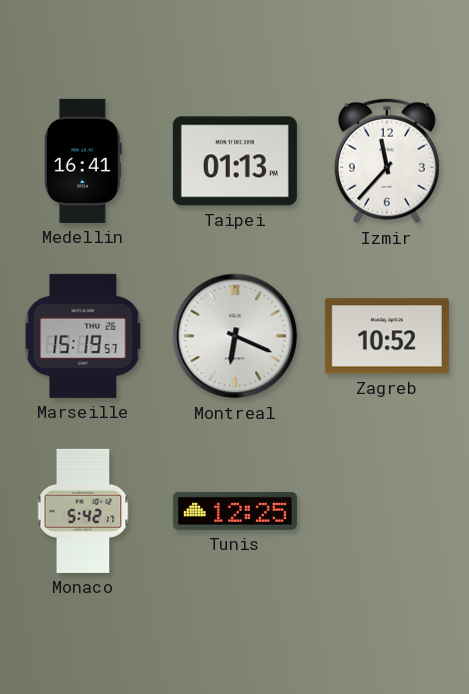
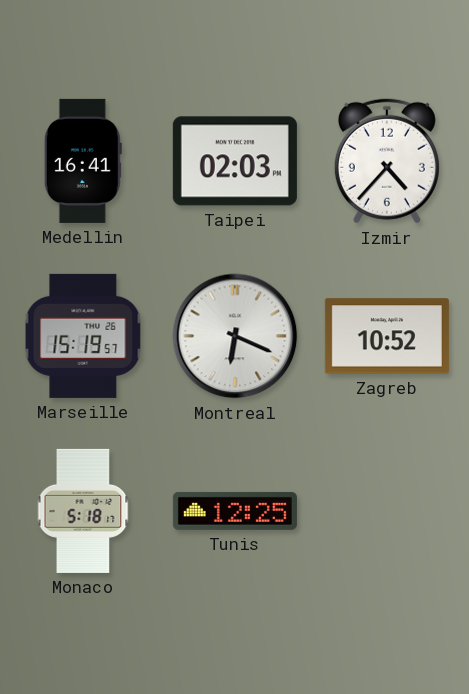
Taipei: 01:13 -> 02:03 (235, 161)
Izmir: 11:37 -> 4:37 (387, 161)
Monaco: 5:42 -> 5:18 (83, 511)
